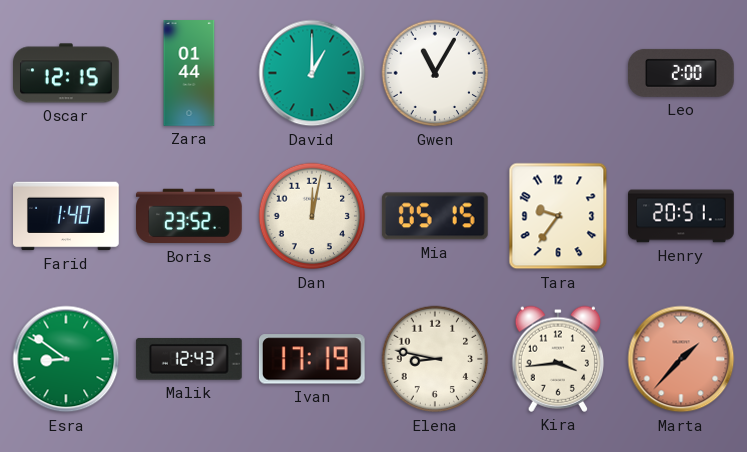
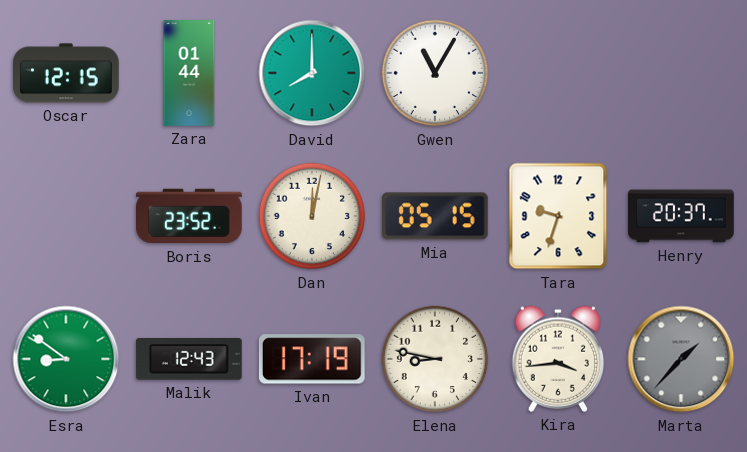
David: 1:00 -> 8:00 (312, 73)
Leo: 2:00 -> none (682, 73)
Farid: 1:40 -> none (67, 216)
Tara: 9:36 -> 9:33 (558, 216)
Henry: 20:51 -> 20:37 (681, 216)
Marta dial: salmon -> grey (681, 359)
